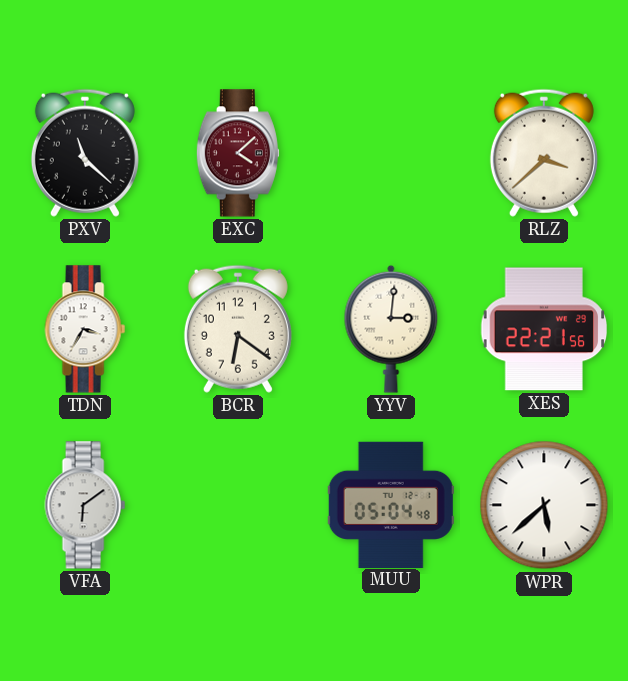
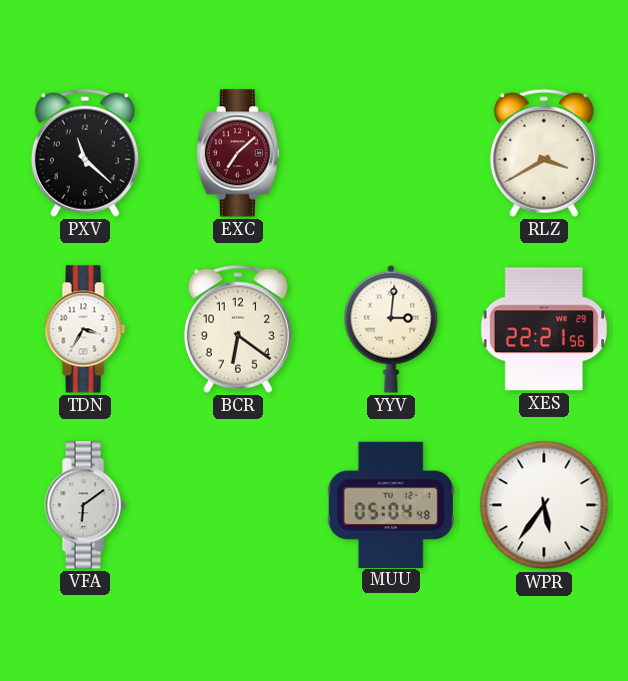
EXC: 4:08 -> 7:08 (238, 153)
RLZ: 3:38 -> 3:40 (544, 153)
WPR: 5:38 -> 5:36 (544, 505)
